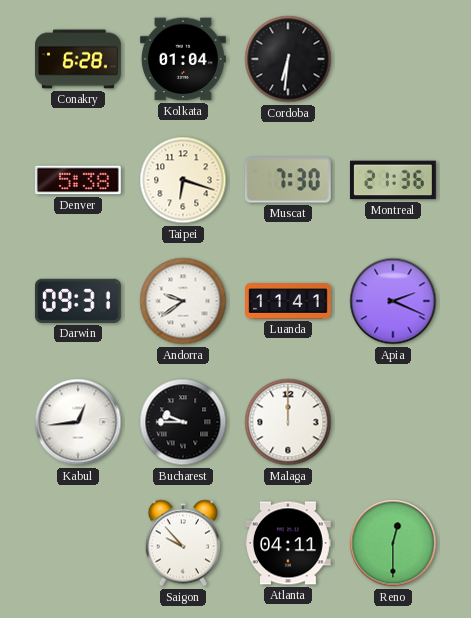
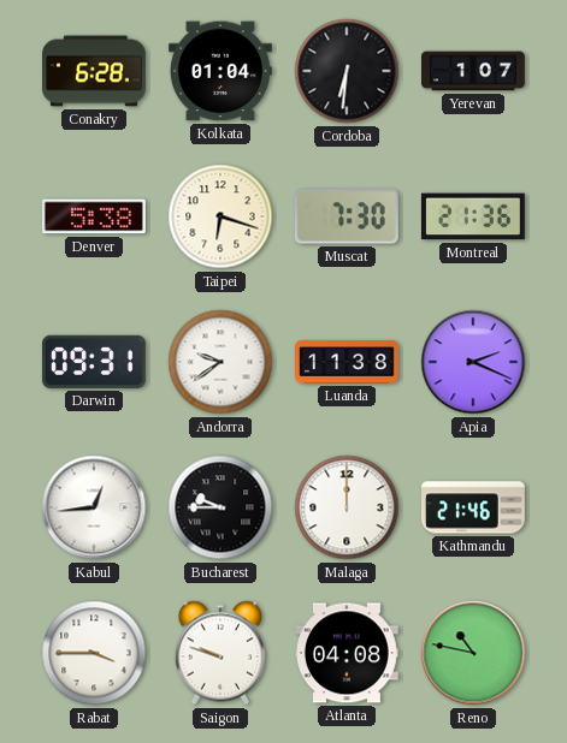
Yerevan: none -> 1:07 (474, 71)
Luanda: 11:41 -> 11:38 (348, 362)
Kathmandu: none -> 21:46 (474, 507)
Rabat: none -> 3:45 (94, 653)
Saigon: 9:53 -> 9:48 (220, 653)
Atlanta: 04:11 -> 04:08 (348, 653)
Reno: 12:30 -> 10:47 (473, 653)
